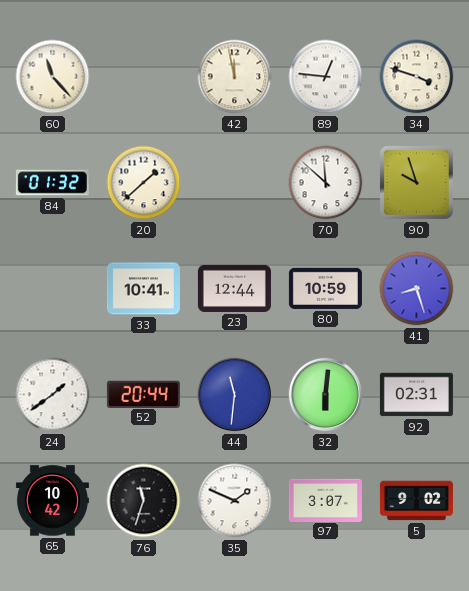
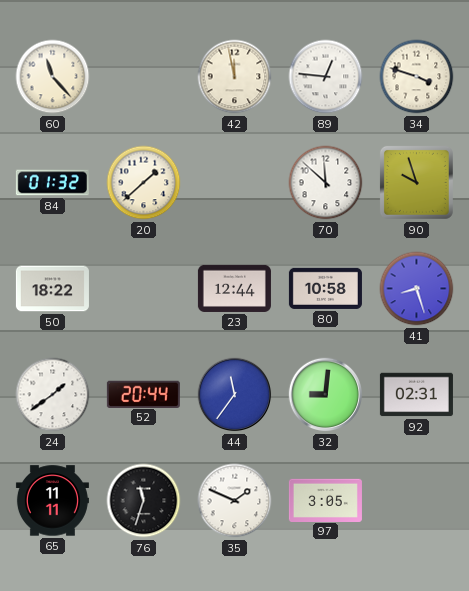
50: none -> 18:22 (52, 289)
33: 10:41 -> none (143, 289)
80: 10:59 -> 10:58 (325, 288)
44: 11:31 -> 11:36 (235, 395)
32: 6:01 -> 9:01 (326, 395)
65: 10:42 -> 11:11 (52, 501)
97: 3:07 -> 3:05 (325, 500)
5: 9:02 -> none (416, 501)
